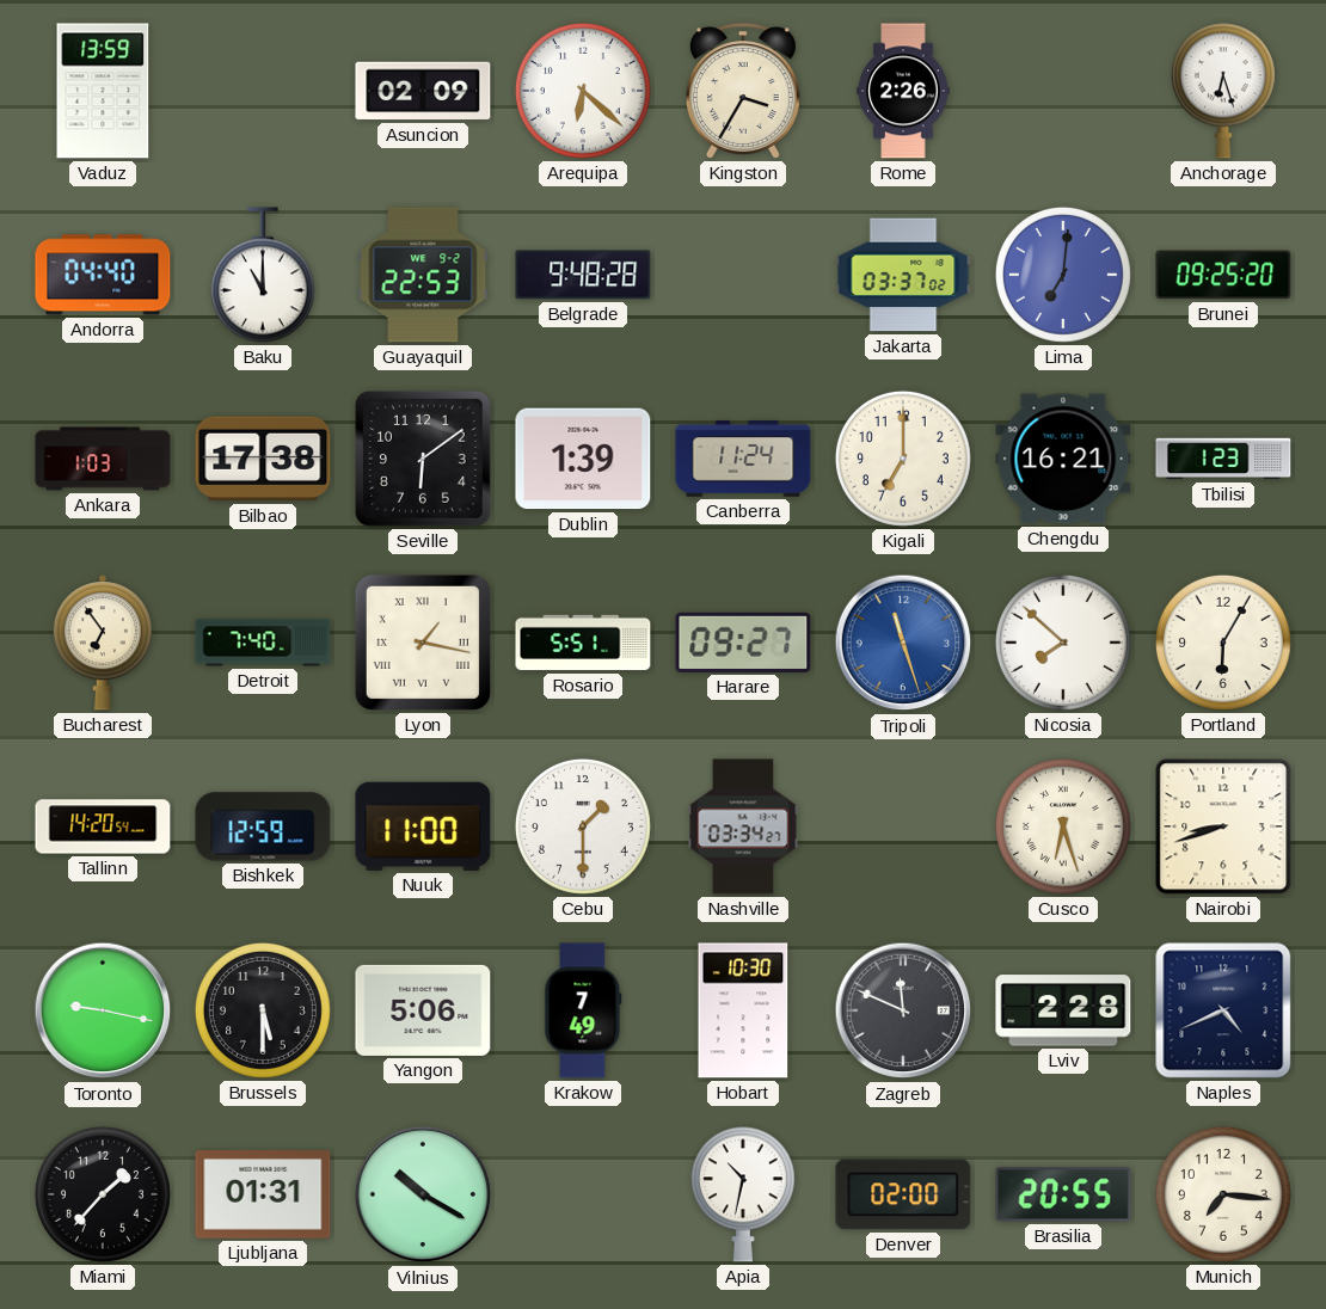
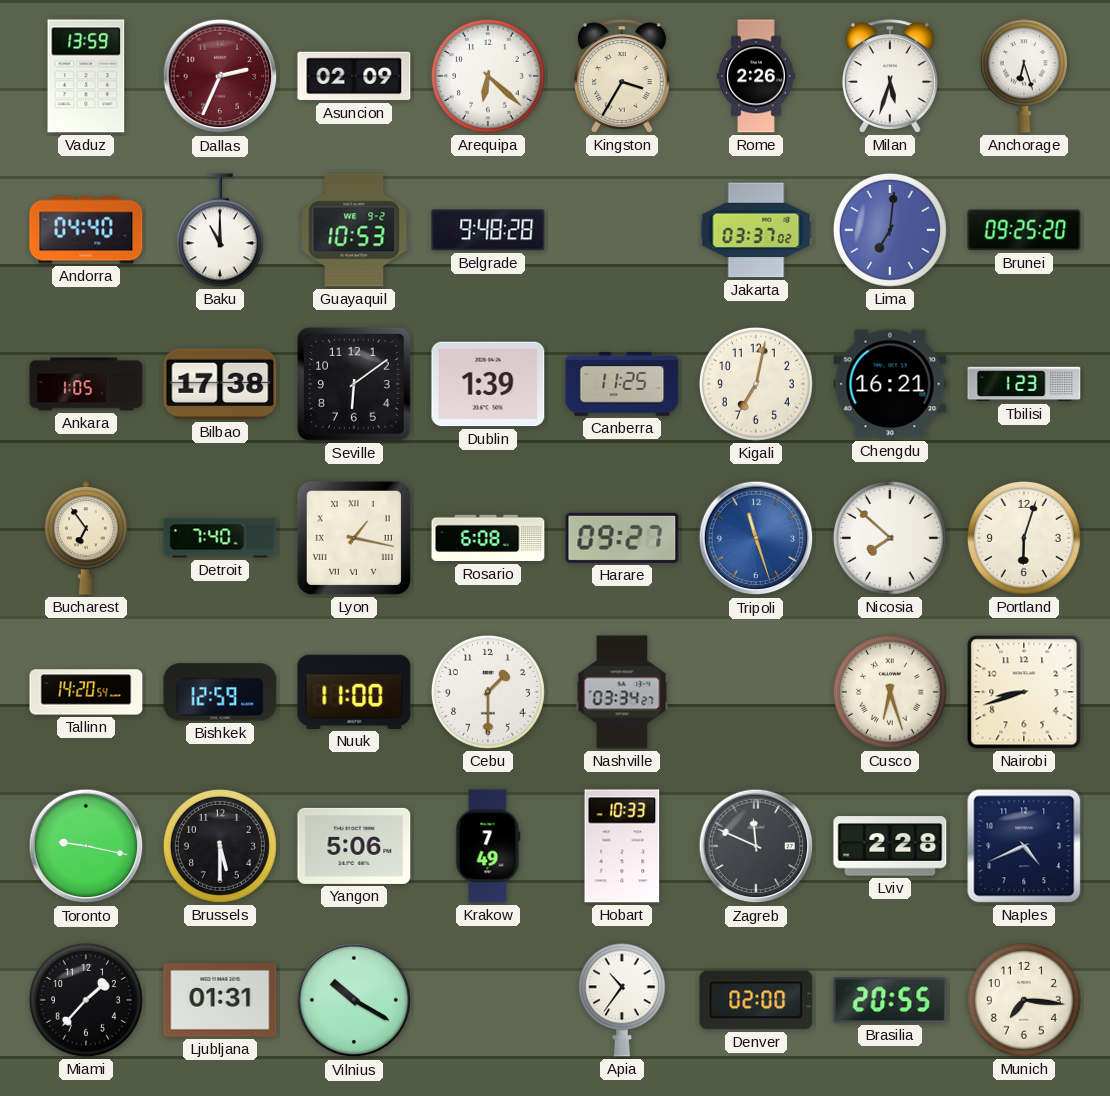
Dallas: none -> 2:34 (220, 76)
Milan: none -> 5:33 (890, 76)
Guayaquil: 22:53 -> 10:53 (354, 230)
Ankara: 1:03 -> 1:05 (86, 384)
Canberra: 11:24 -> 11:25 (622, 384)
Kigali: 7:00 -> 7:02 (756, 384)
Rosario: 5:51 -> 6:08 (488, 538)
Portland: 6:05 -> 6:03 (1024, 538)
Hobart: 10:30 -> 10:33 (622, 846)
Apia: 10:32 -> 10:36 (622, 1000)
